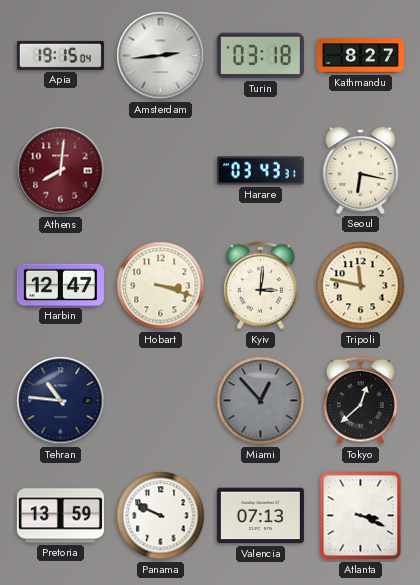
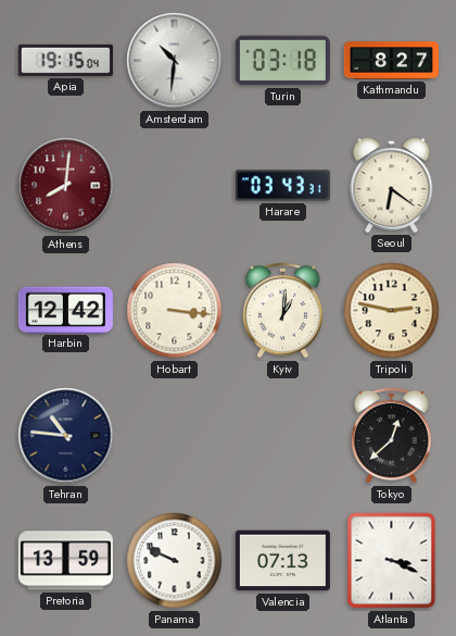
Amsterdam: 2:44 -> 10:31 (175, 61)
Seoul: 6:17 -> 6:21 (392, 185)
Harbin: 12:47 -> 12:42 (65, 310)
Hobart: 3:18 -> 3:16 (175, 311)
Kyiv: 3:01 -> 1:01 (282, 311)
Tripoli: 11:47 -> 2:47 (392, 311)
Miami: 12:53 -> none (261, 401)
